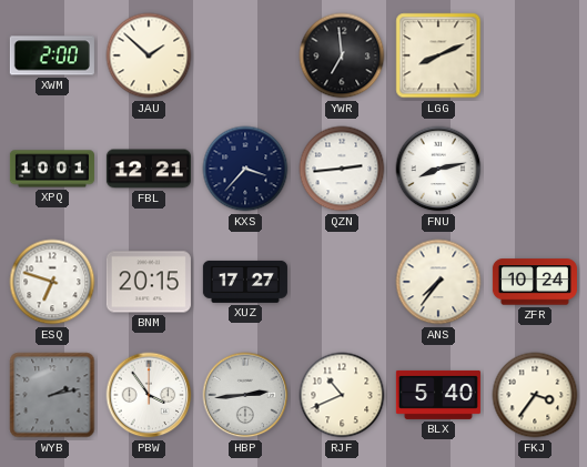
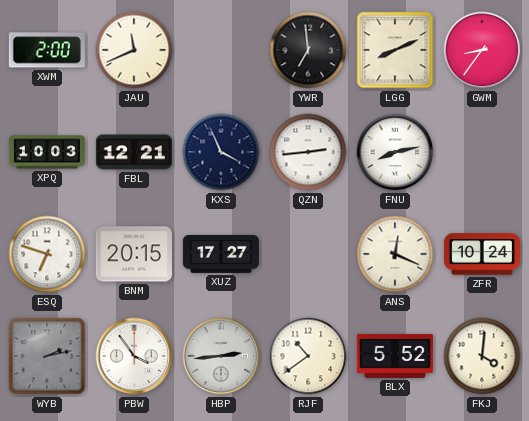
JAU: 1:52 -> 11:41 (134, 50)
GWM: none -> 8:36 (482, 50)
XPQ: 10:01 -> 10:03 (47, 152)
KXS: 3:37 -> 3:56 (221, 152)
ANS: 7:36 -> 12:19 (395, 254)
RJF: 10:41 -> 10:39 (308, 356)
BLX: 5:40 -> 5:52 (395, 356)
FKJ: 3:36 -> 4:01 (482, 356)
